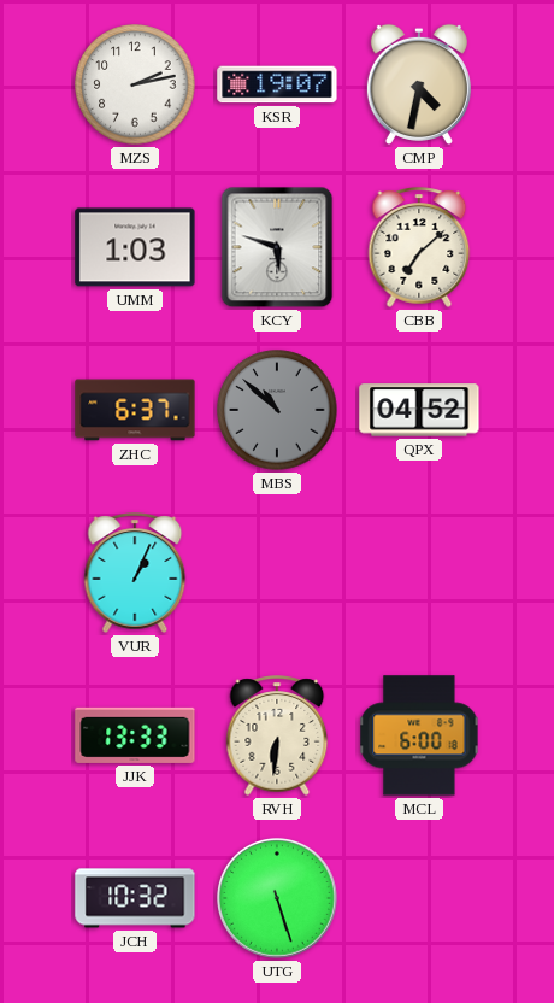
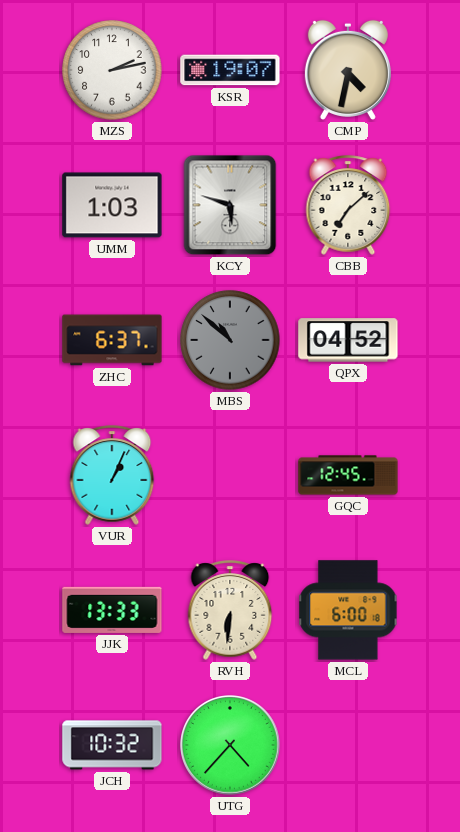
GQC: none -> 12:45 (348, 475)
UTG: 5:27 -> 4:37 (231, 746)
